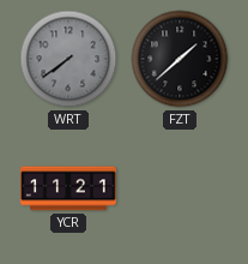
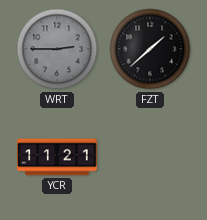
WRT: 7:39 -> 2:45 (57, 49)
